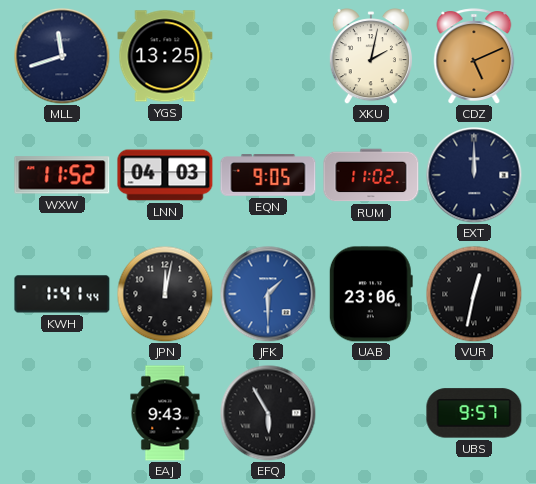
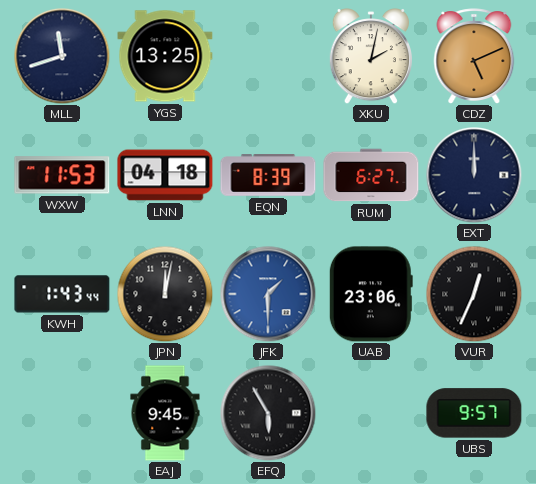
WXW: 11:52 -> 11:53 (62, 175)
LNN: 04:03 -> 04:18 (165, 175)
EQN: 9:05 -> 8:39 (268, 175)
RUM: 11:02 -> 6:27 (371, 175)
KWH: 1:41 -> 1:43 (62, 294)
VUR: 12:32 -> 12:34 (474, 294)
EAJ: 9:43 -> 9:45 (165, 413)
